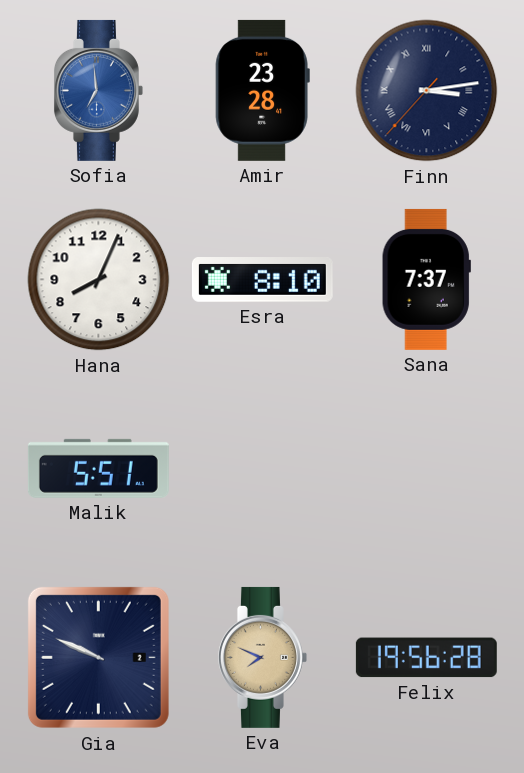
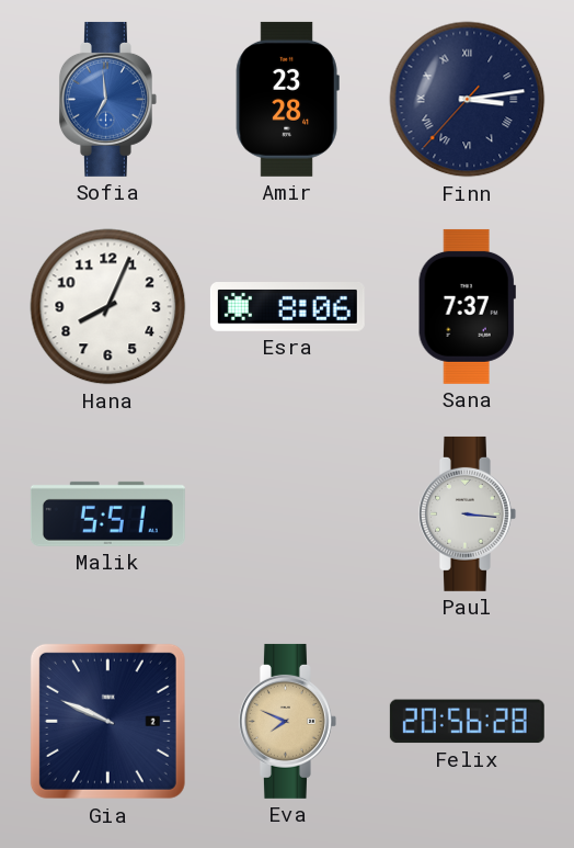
Esra: 8:10 -> 8:06 (287, 307)
Paul: none -> 3:16 (467, 513)
Felix: 19:56 -> 20:56 (467, 722)
